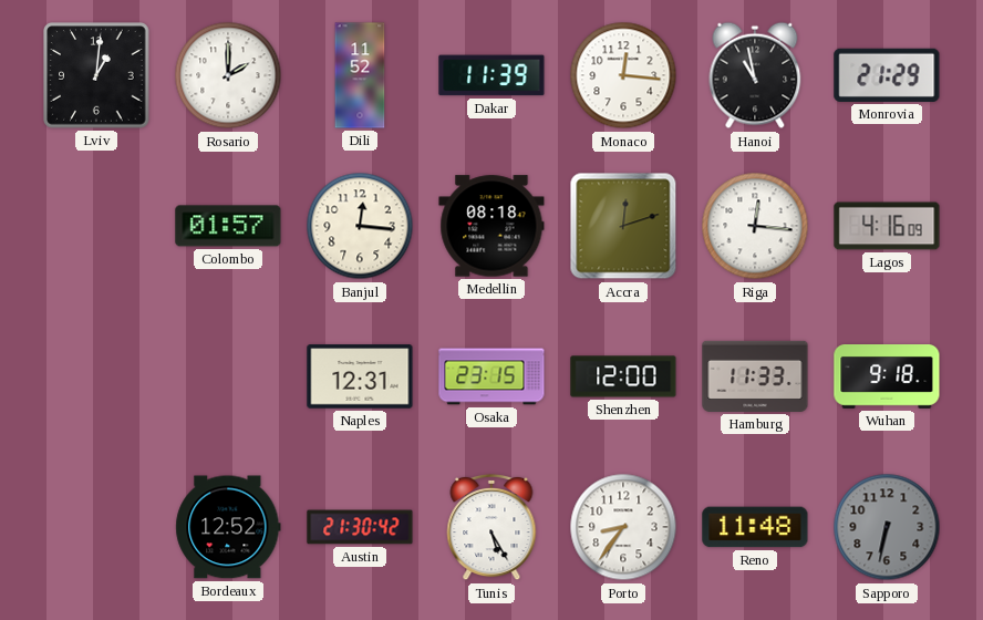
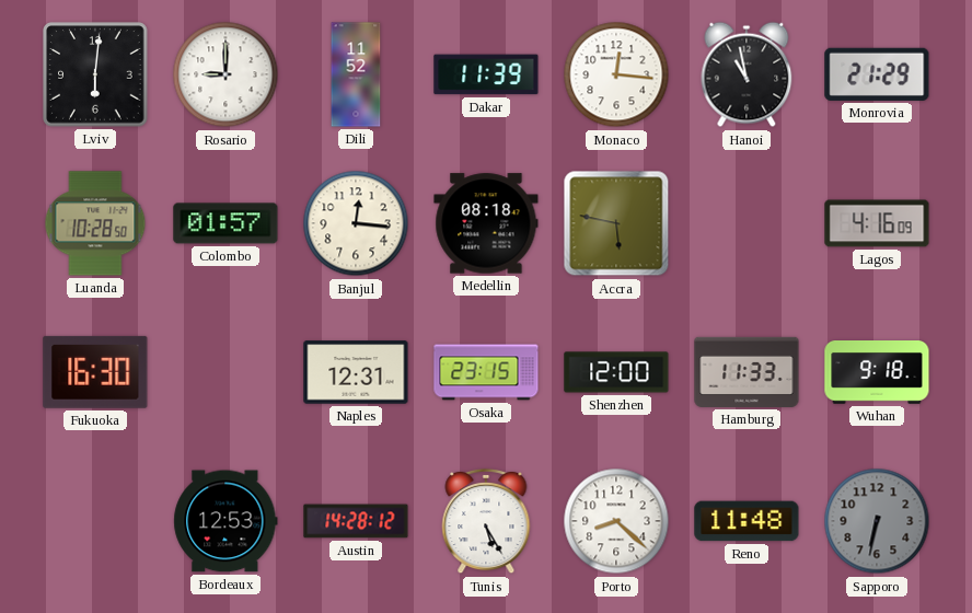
Lviv: 1:01 -> 6:01 (95, 74)
Rosario: 2:00 -> 9:00 (225, 74)
Luanda: none -> 10:28 (95, 223)
Accra: 12:12 -> 5:47 (616, 223)
Riga: 12:16 -> none (755, 226)
Fukuoka: none -> 16:30 (95, 372)
Bordeaux: 12:52 -> 12:53 (225, 521)
Austin: 21:30 -> 14:28 (356, 521)
Porto: 8:36 -> 8:22 (616, 521)
